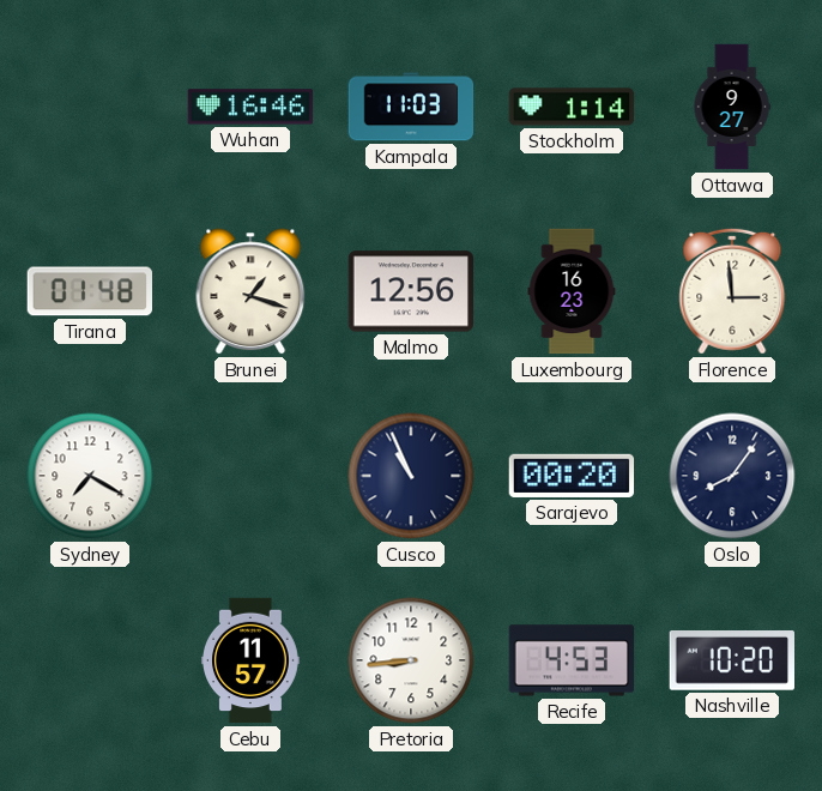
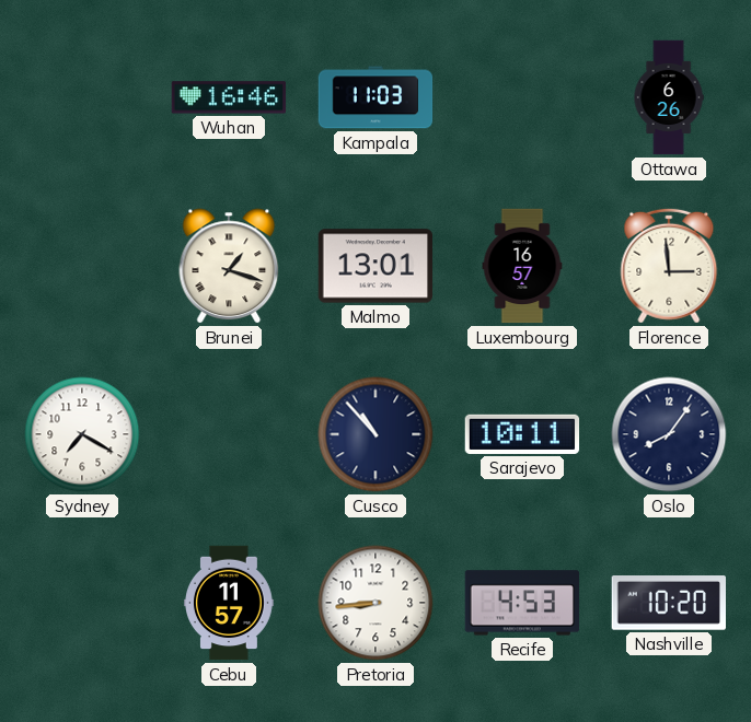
Stockholm: 1:14 -> none (572, 107)
Ottawa: 9:27 -> 6:26 (669, 97)
Tirana: 01:48 -> none (89, 291)
Malmo: 12:56 -> 13:01 (376, 266)
Luxembourg: 16:23 -> 16:57 (522, 266)
Cusco: 10:56 -> 10:53 (376, 434)
Sarajevo: 00:20 -> 10:11 (522, 434)
